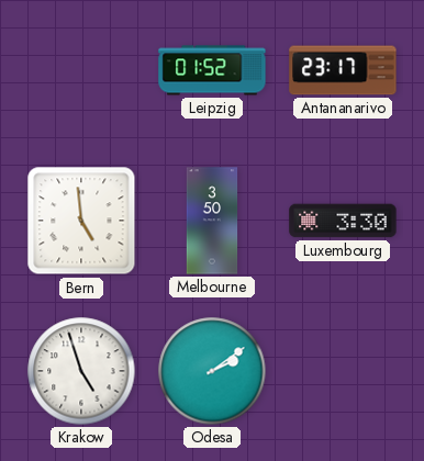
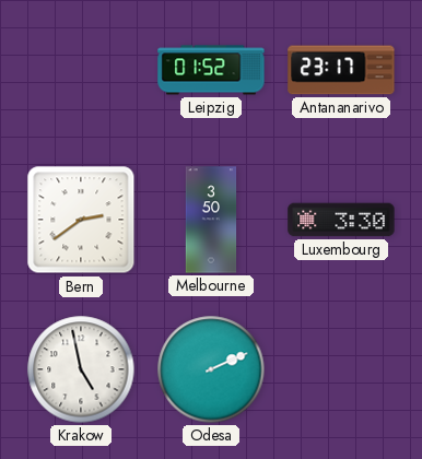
Bern: 4:59 -> 2:39 (81, 220)
Krakow: 4:57 -> 4:58 (81, 369)
Odesa: 2:09 -> 2:11 (211, 369)
